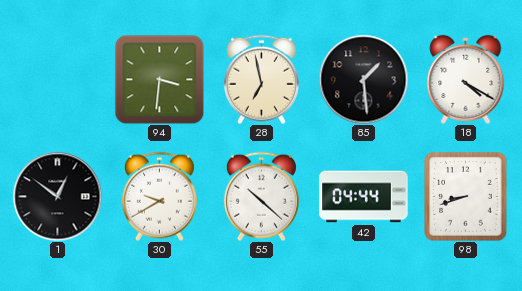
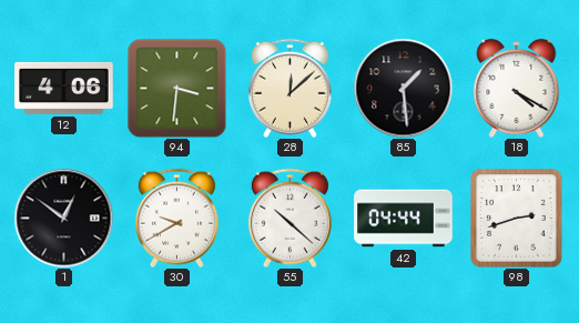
12: none -> 4:06 (64, 88)
28: 6:58 -> 12:08 (289, 88)
98: 8:42 -> 2:42 (517, 219)
